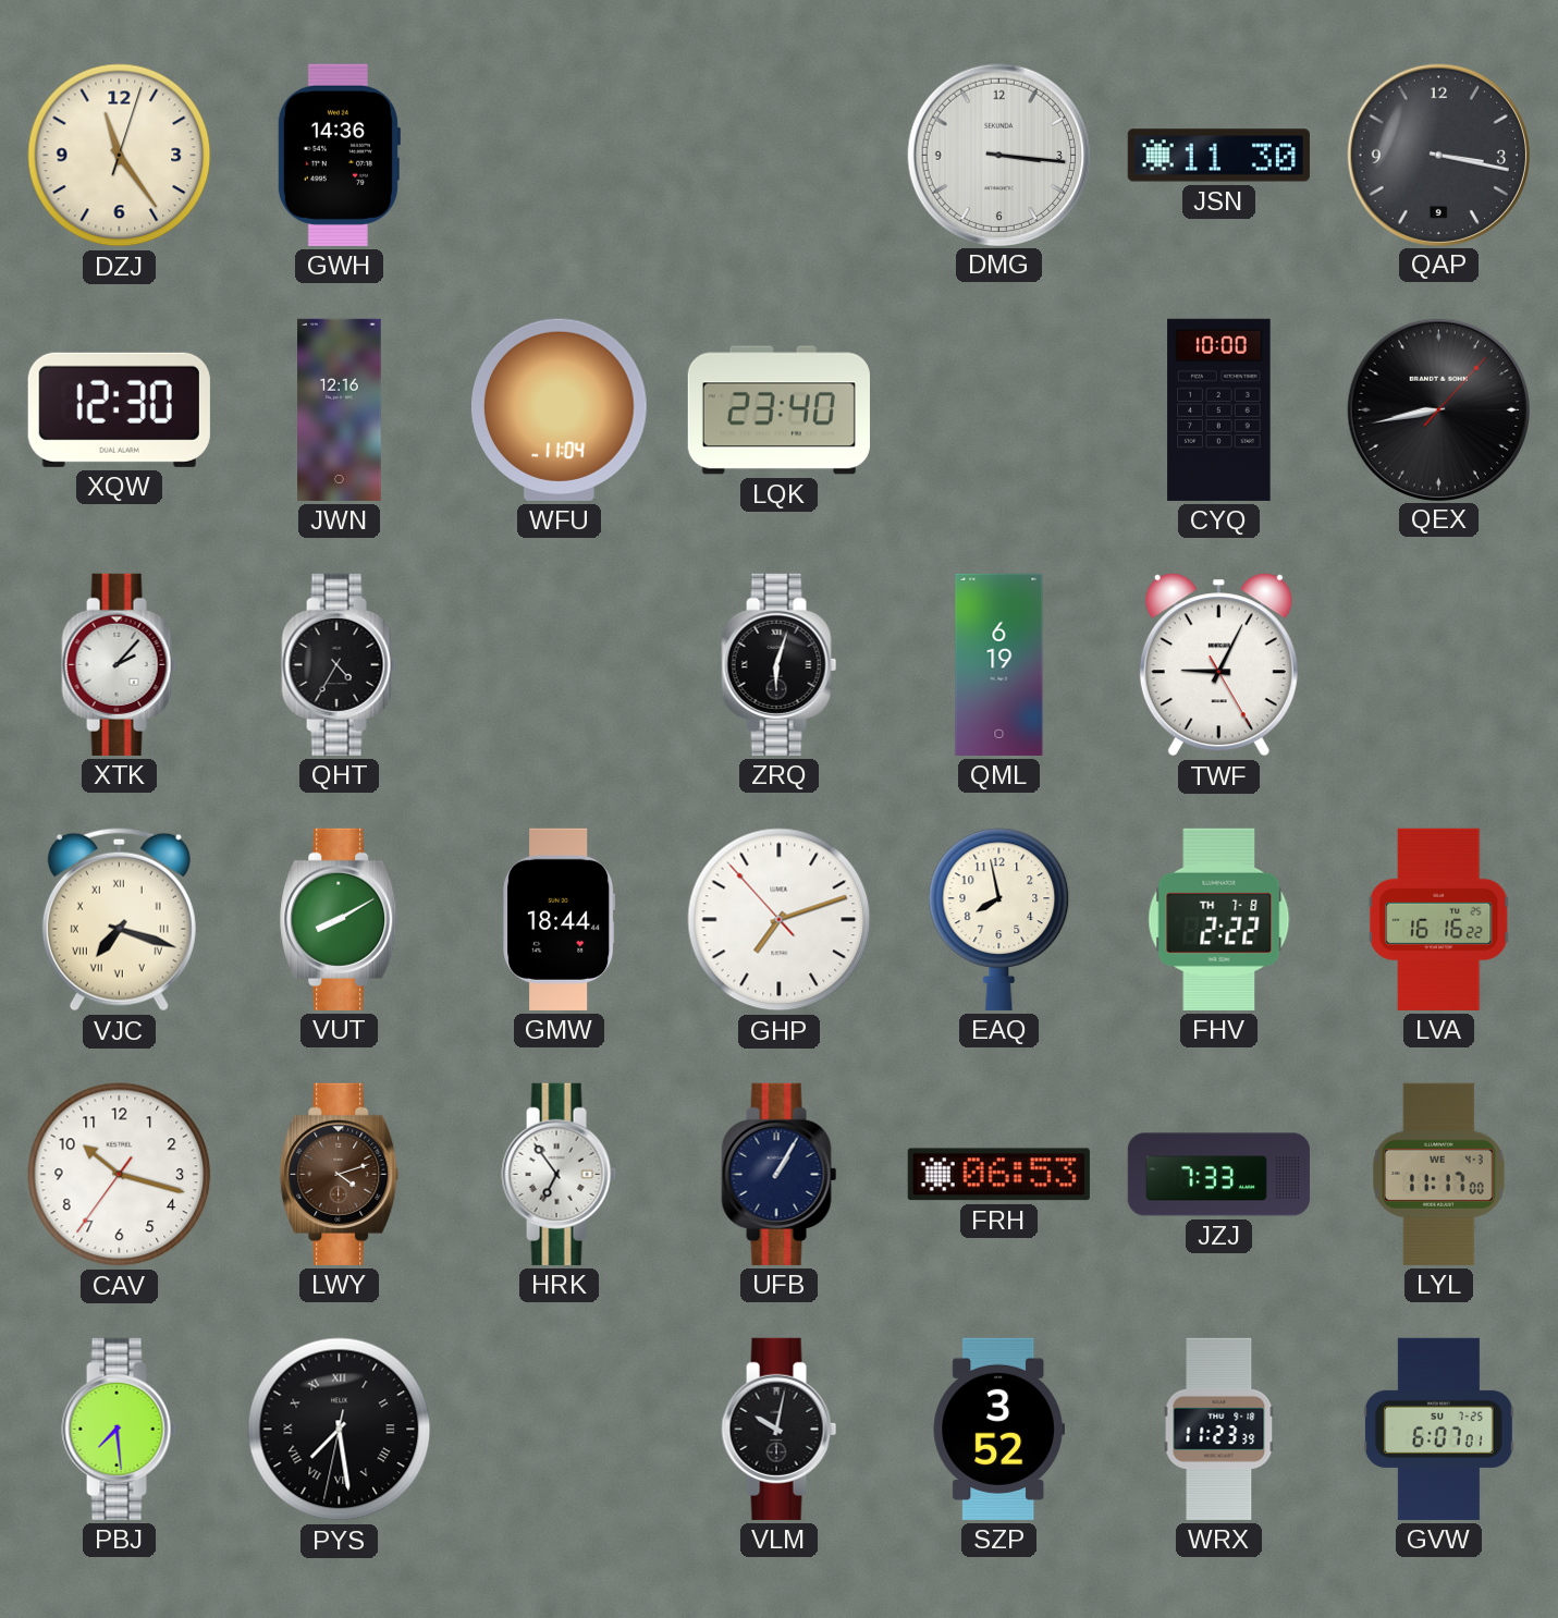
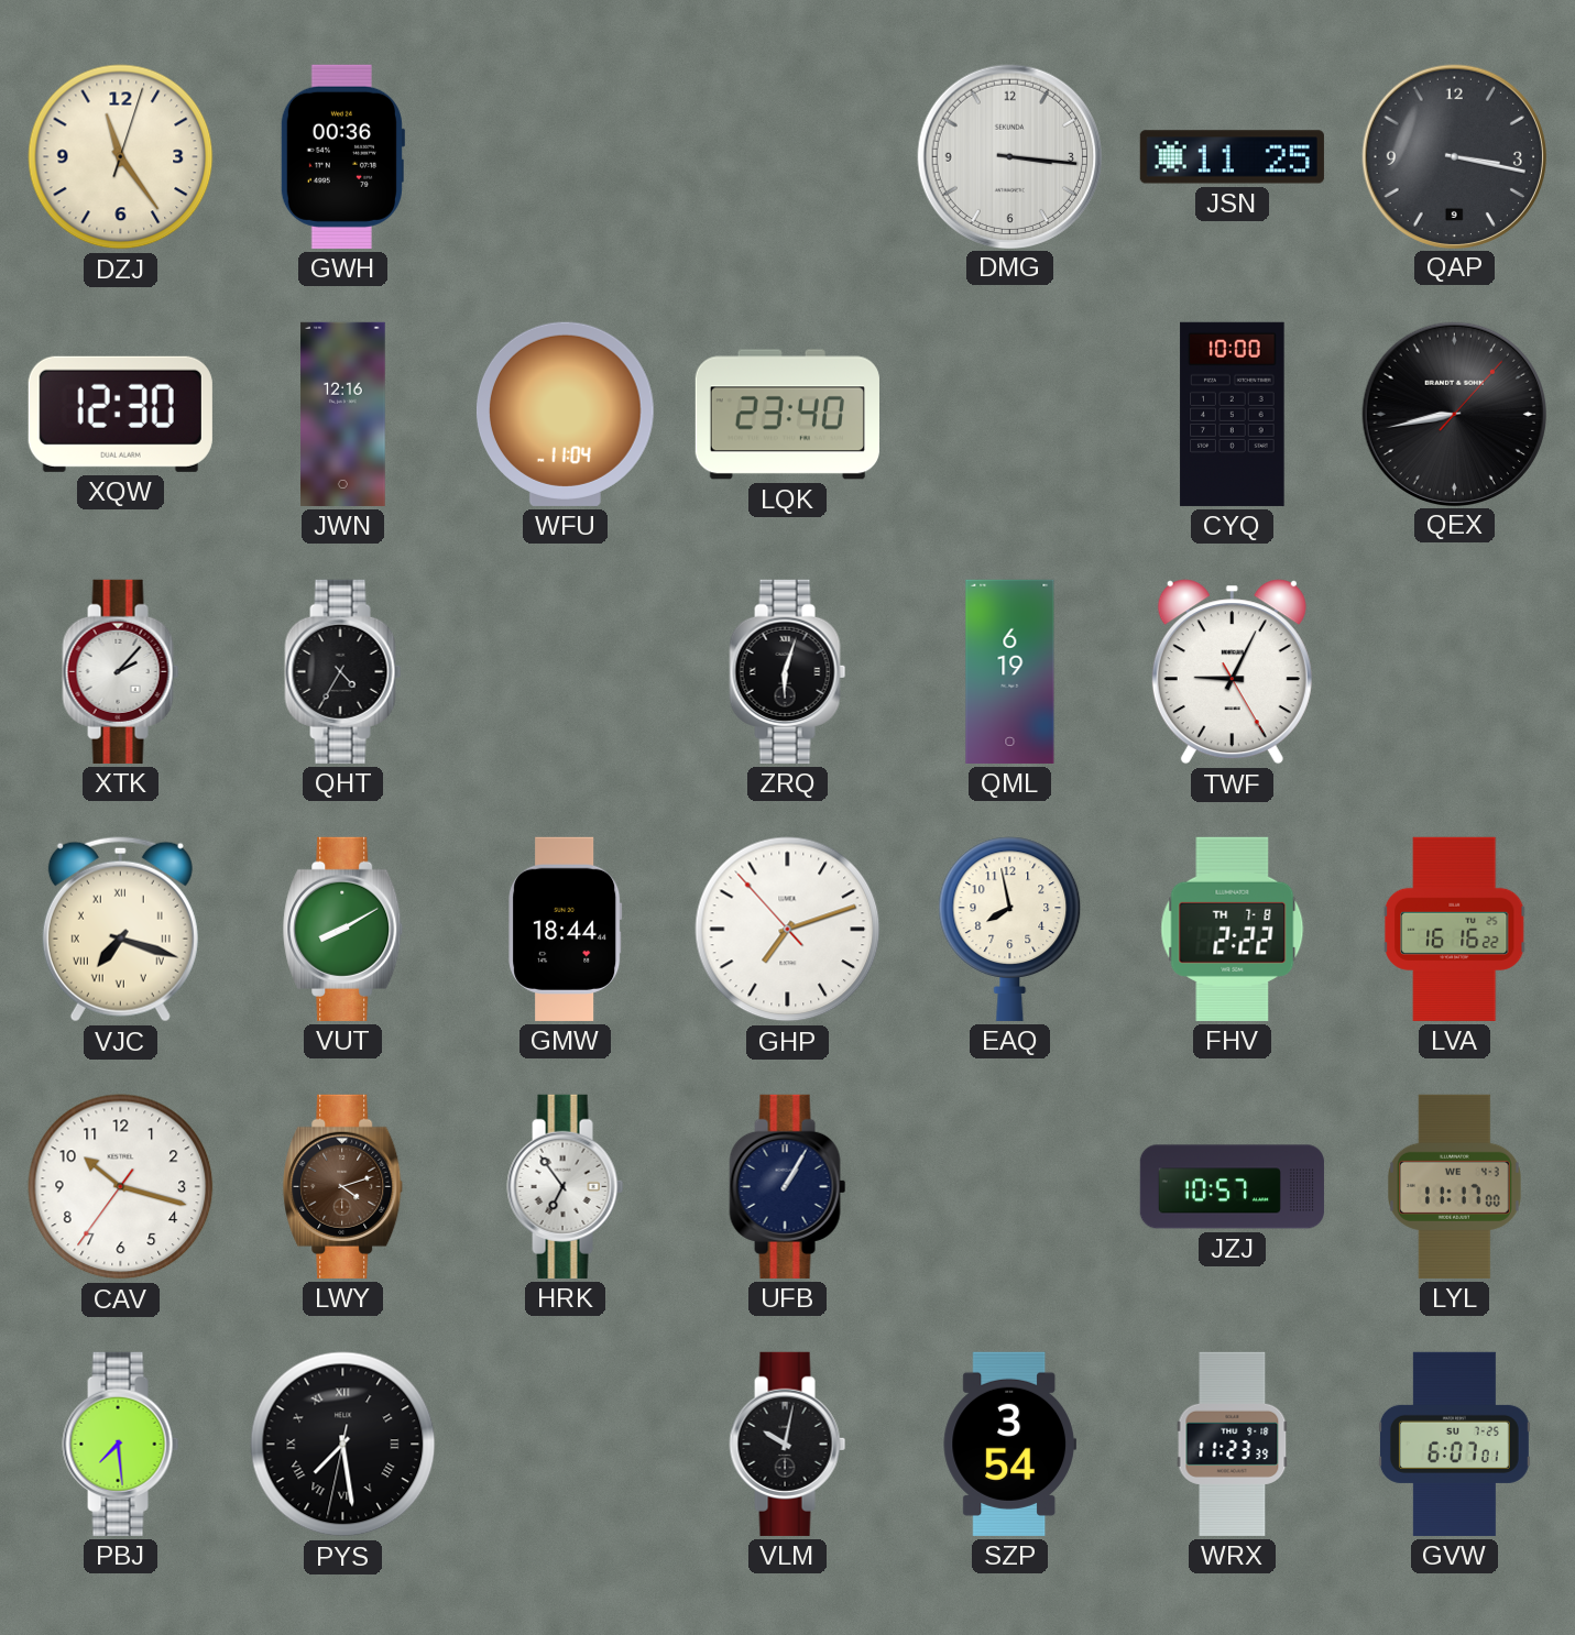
GWH: 14:36 -> 00:36 (342, 156)
JSN: 11:30 -> 11:25 (1232, 157)
FRH: 06:53 -> none (998, 1175)
JZJ: 7:33 -> 10:57 (1232, 1187)
SZP: 3:52 -> 3:54 (1009, 1444)
